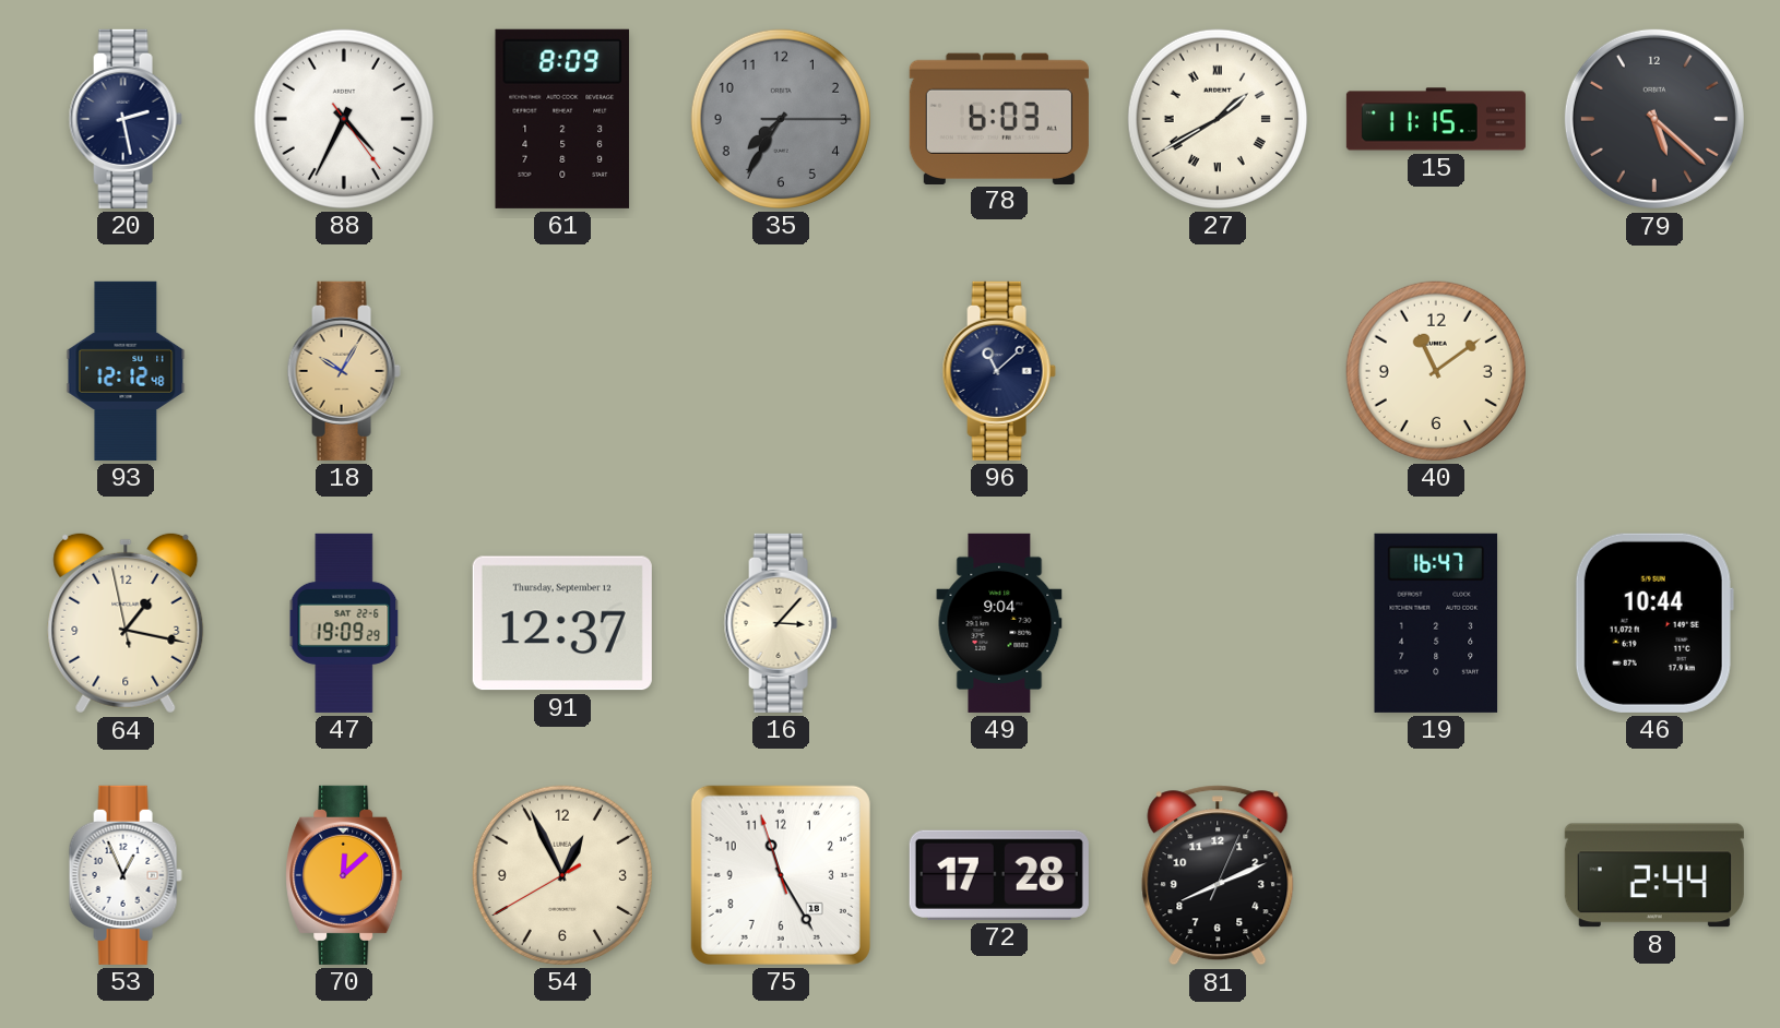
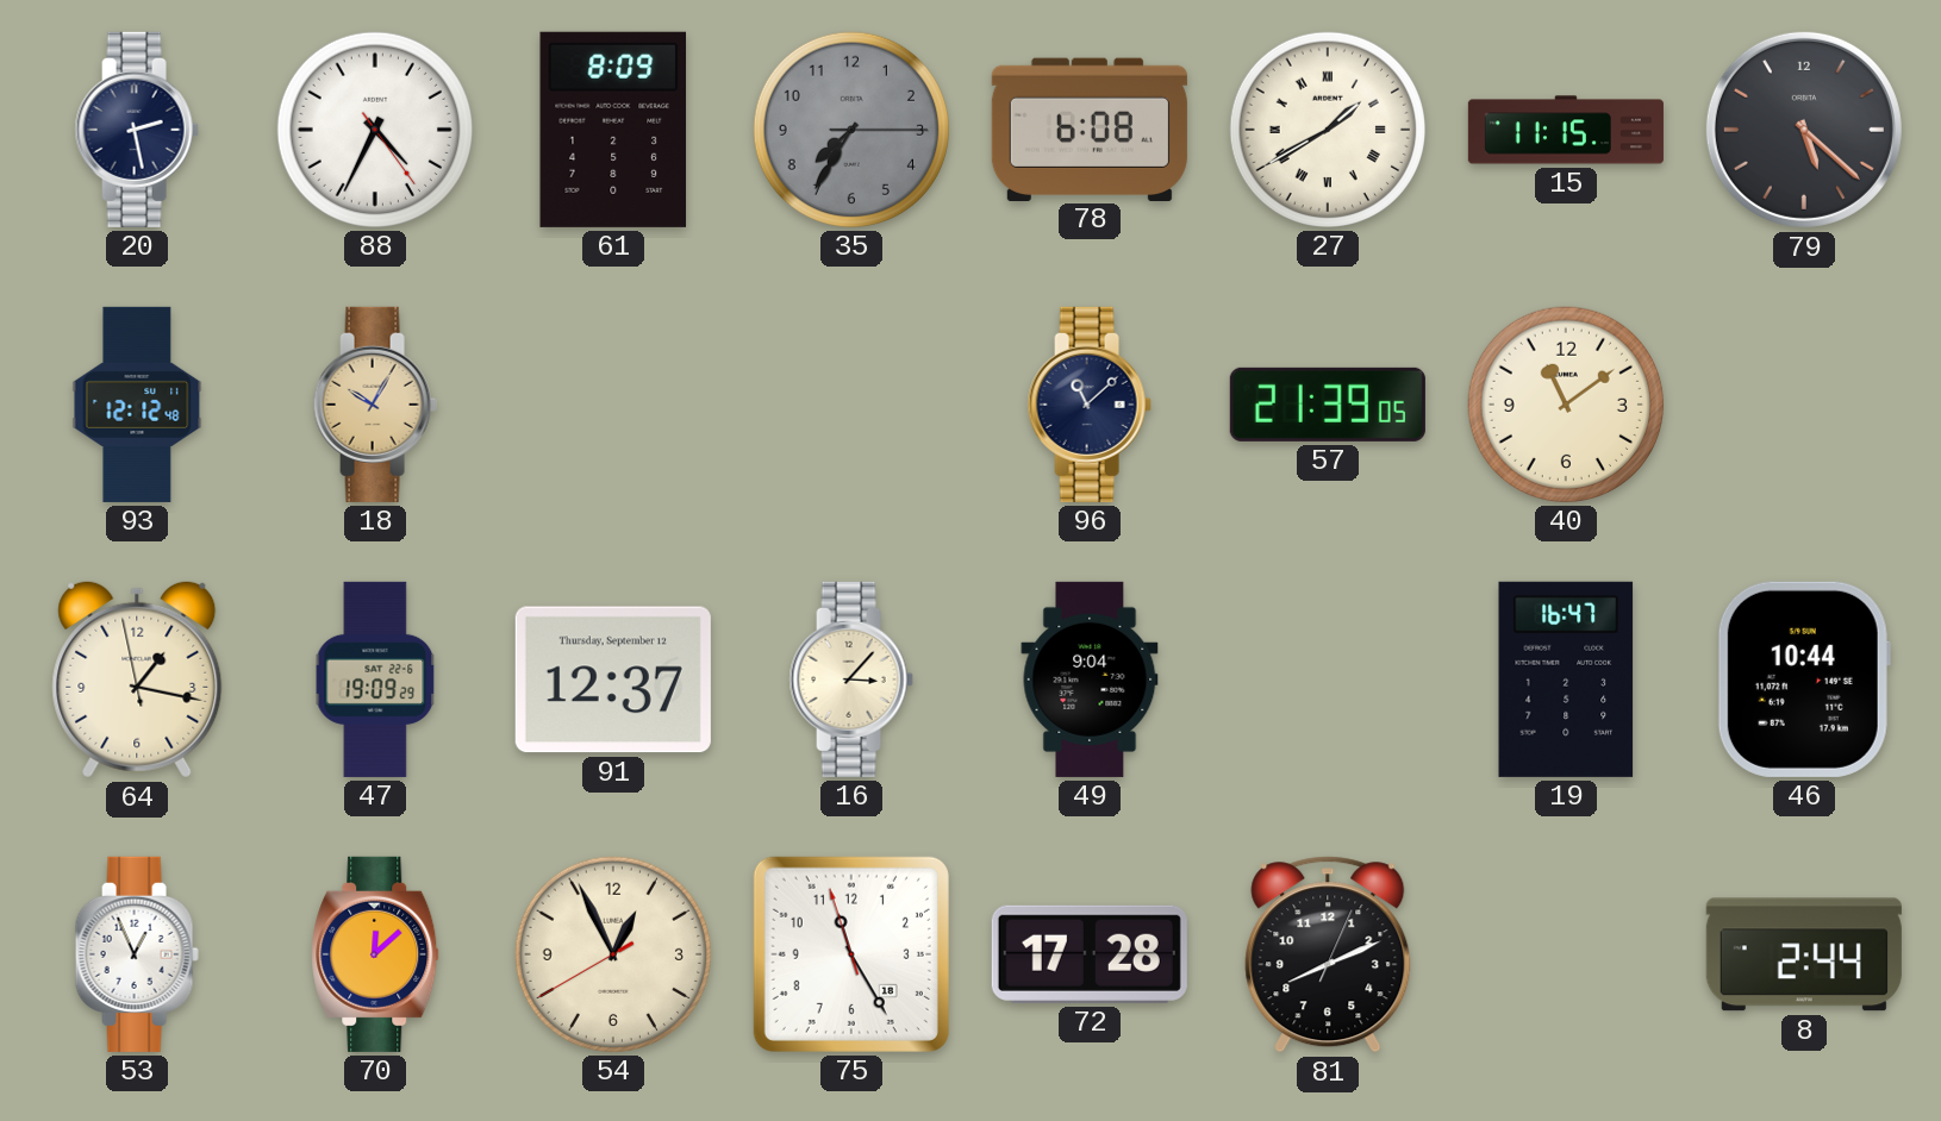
78: 6:03 -> 6:08 (1090, 129)
57: none -> 21:39 (1328, 405)
